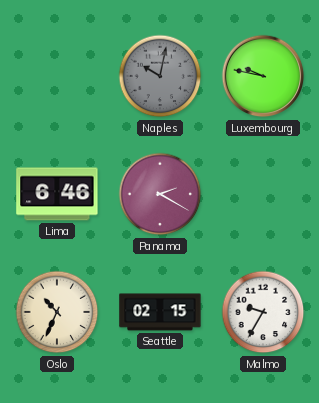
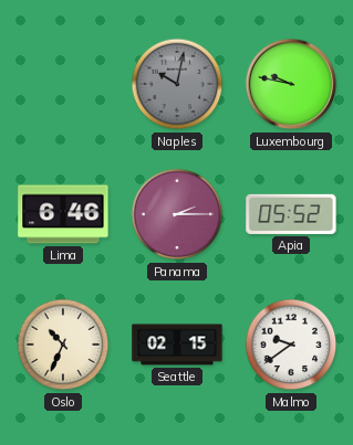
Panama: 2:20 -> 2:15 (177, 214)
Apia: none -> 05:52 (291, 214)
Malmo: 9:35 -> 9:39 (291, 345)
